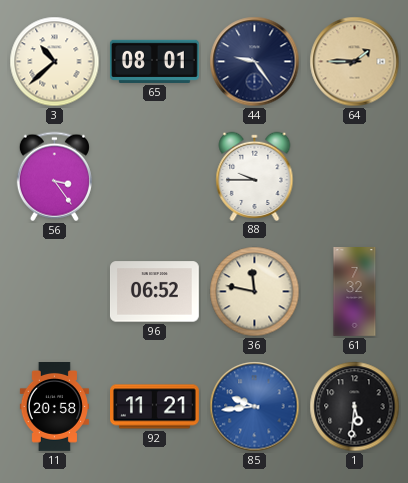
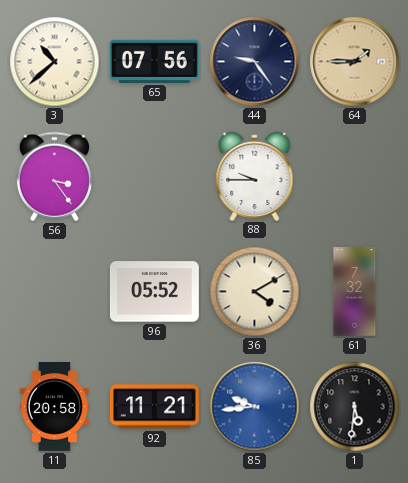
65: 08:01 -> 07:56 (154, 61)
96: 06:52 -> 05:52 (154, 292)
36: 11:47 -> 4:10 (255, 292)
